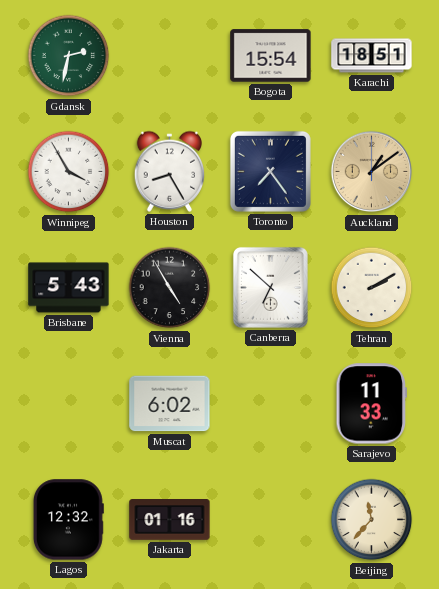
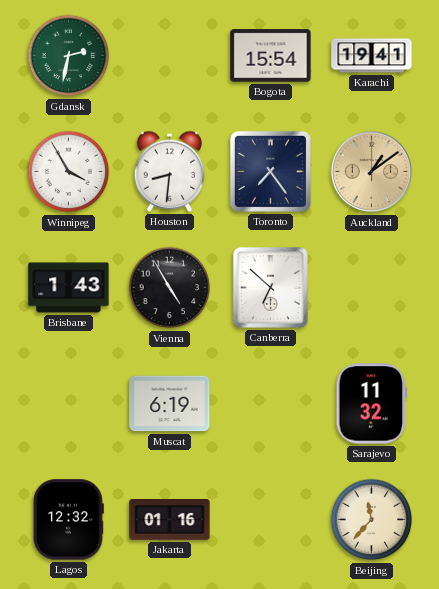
Karachi: 18:51 -> 19:41 (372, 56)
Houston: 8:25 -> 8:31 (169, 171)
Brisbane: 5:43 -> 1:43 (69, 288)
Tehran: 2:10 -> none (372, 288)
Muscat: 6:02 -> 6:19 (170, 404)
Sarajevo: 11:33 -> 11:32 (371, 404)
